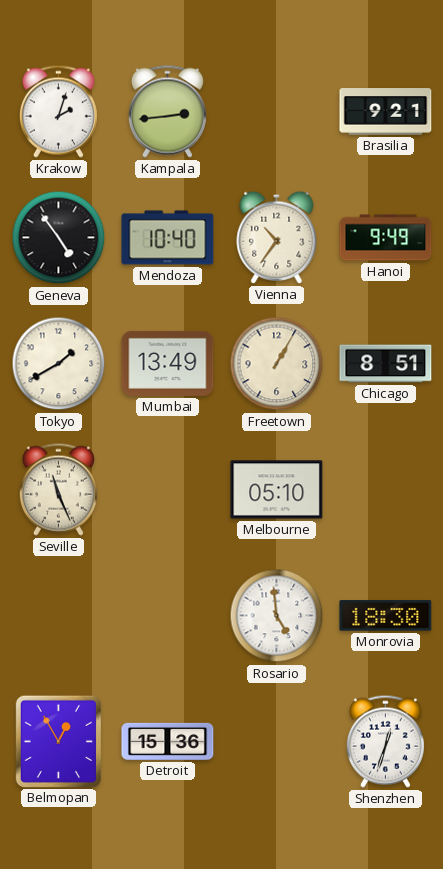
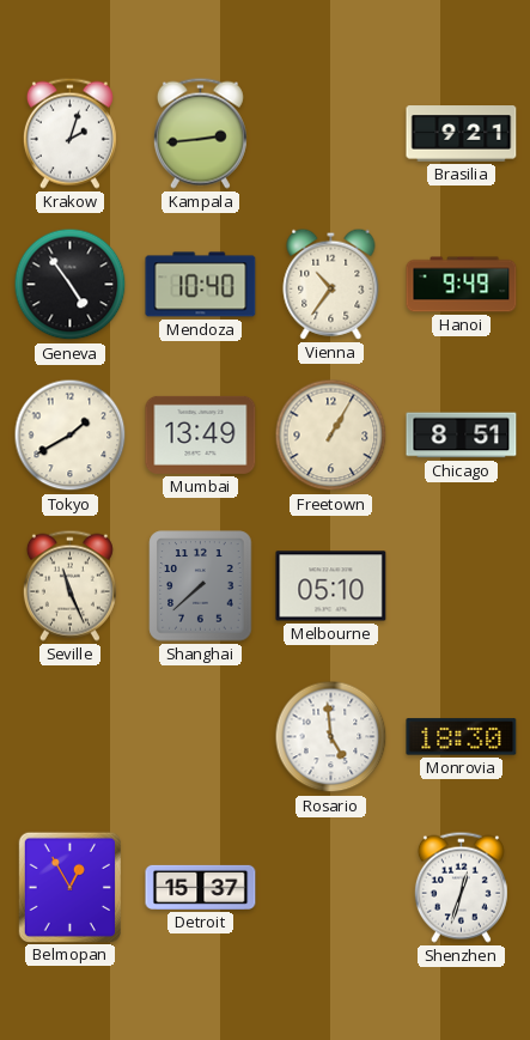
Shanghai: none -> 7:38 (201, 586)
Detroit: 15:36 -> 15:37 (201, 887)
